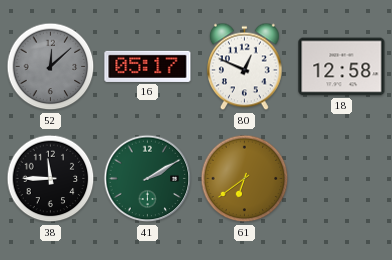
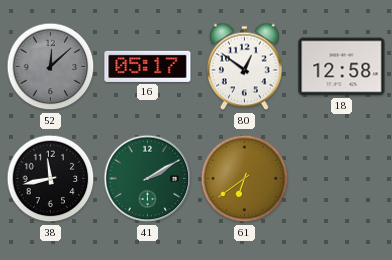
80: 12:49 -> 12:51 (244, 67)
38: 11:45 -> 11:43 (51, 179)
